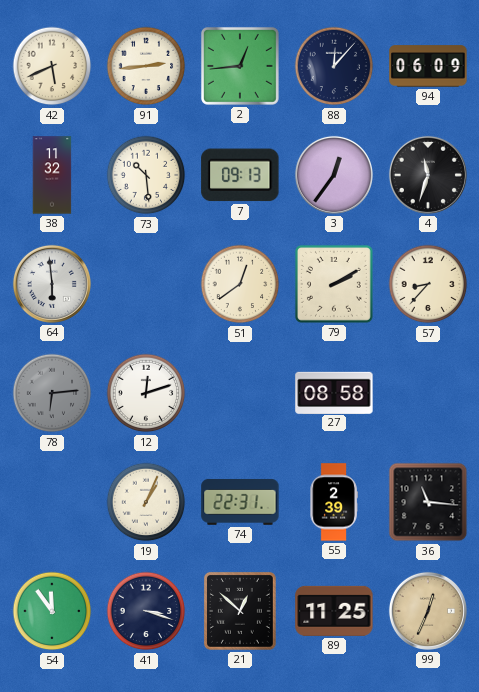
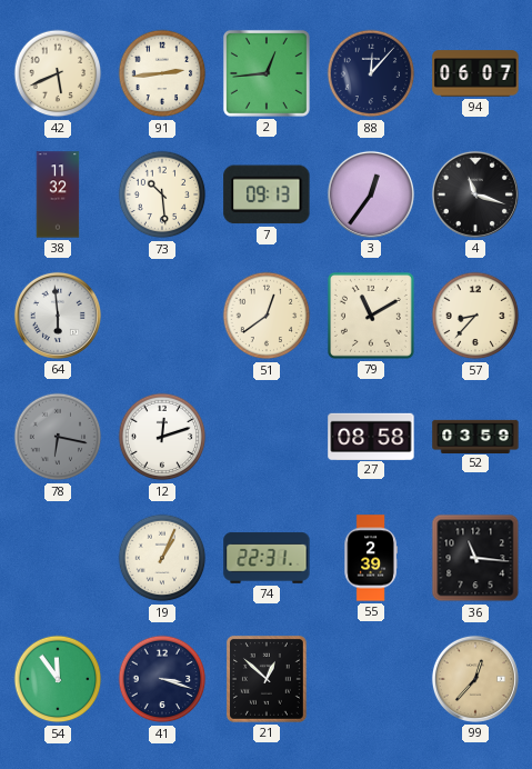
94: 06:09 -> 06:07 (475, 73)
4: 11:33 -> 11:18 (475, 194)
79: 2:10 -> 11:10 (371, 316)
78: 6:14 -> 6:17 (58, 437)
52: none -> 03:59 (475, 436)
89: 11:25 -> none (334, 611)
99: 12:34 -> 12:37 (475, 679)
